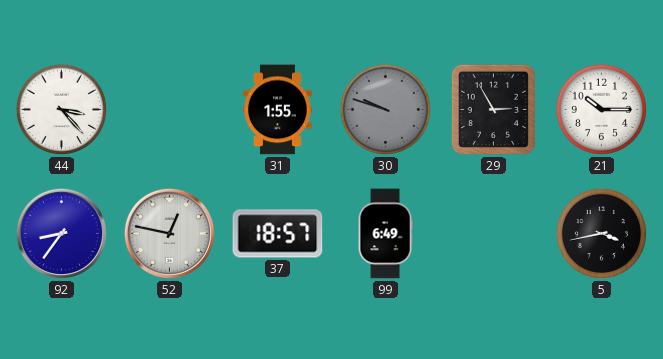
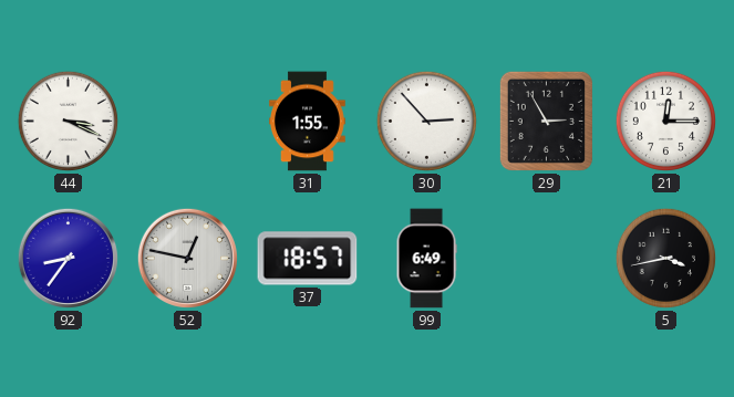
44: 3:23 -> 3:19 (68, 121)
30: 9:48 -> 2:53 (426, 121)
30 dial: grey -> white (426, 121)
21: 10:15 -> 12:15 (665, 121)
